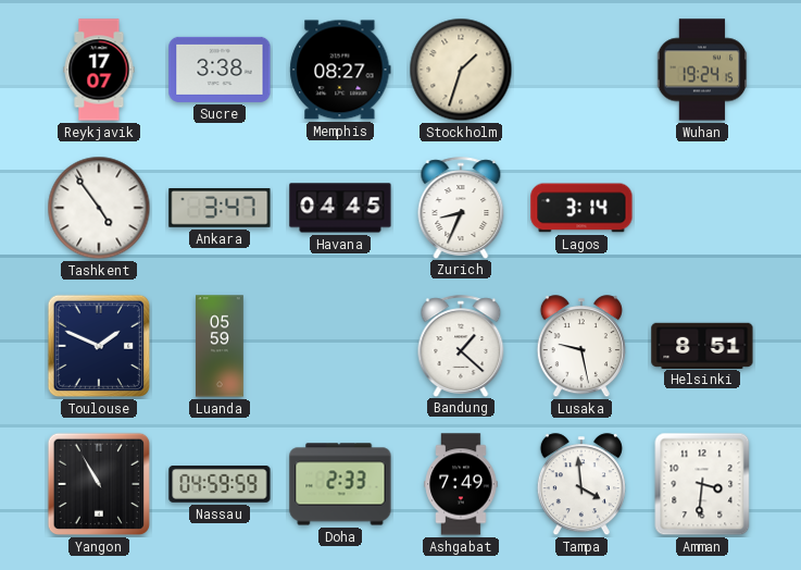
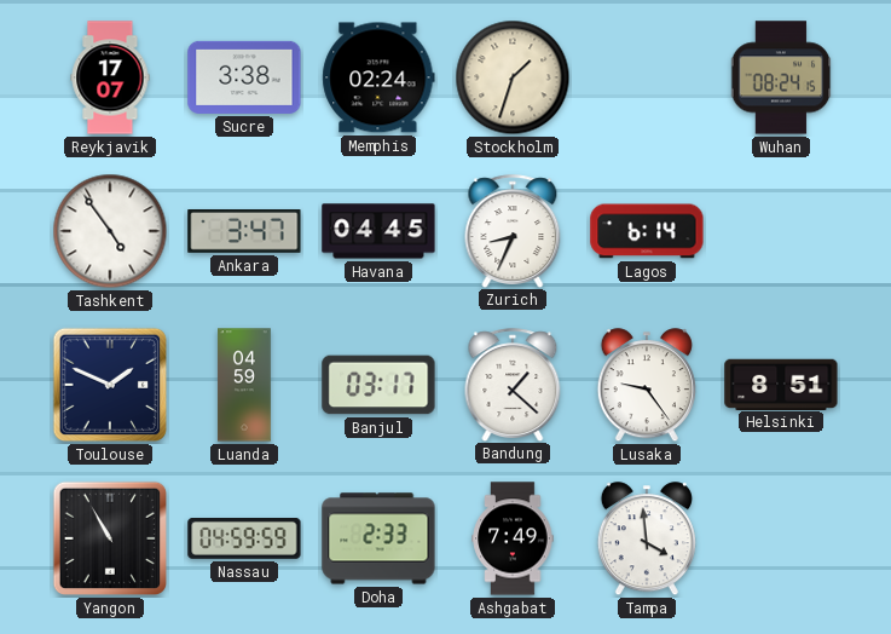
Memphis: 08:27 -> 02:24 (378, 77)
Wuhan: 19:24 -> 08:24 (781, 77)
Lagos: 3:14 -> 6:14 (647, 231)
Luanda: 05:59 -> 04:59 (244, 385)
Banjul: none -> 03:17 (378, 385)
Lusaka: 9:28 -> 9:24 (647, 386)
Amman: 3:31 -> none (702, 484)
